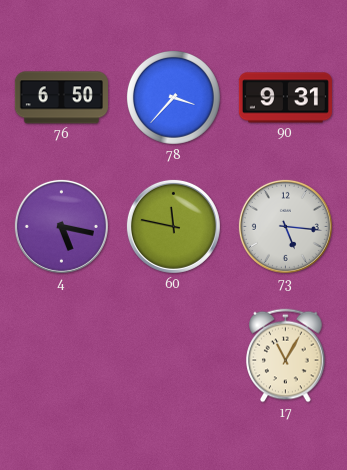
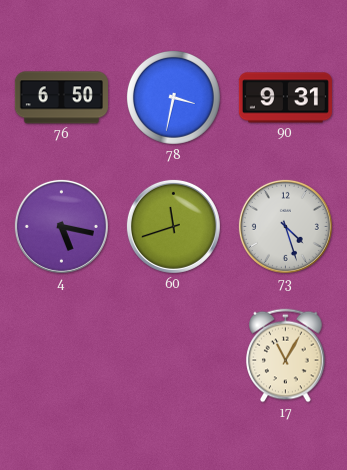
78: 3:37 -> 3:32 (173, 97)
60: 11:47 -> 11:42 (173, 226)
73: 5:16 -> 4:27 (285, 226)
